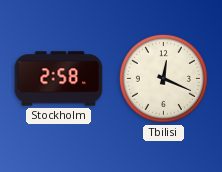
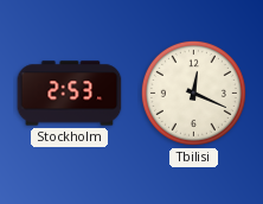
Stockholm: 2:58 -> 2:53 (70, 94)
